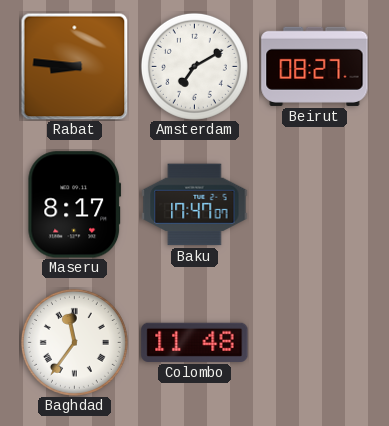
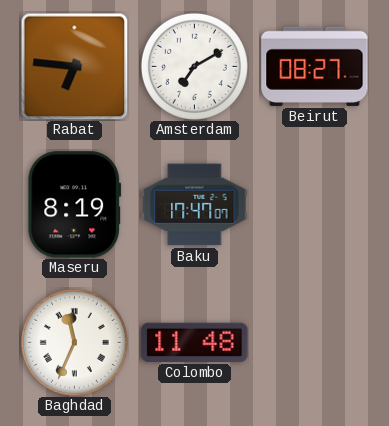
Rabat: 8:46 -> 6:46 (74, 66)
Maseru: 8:17 -> 8:19 (75, 205)
Baghdad: 11:36 -> 11:34 (74, 342)
